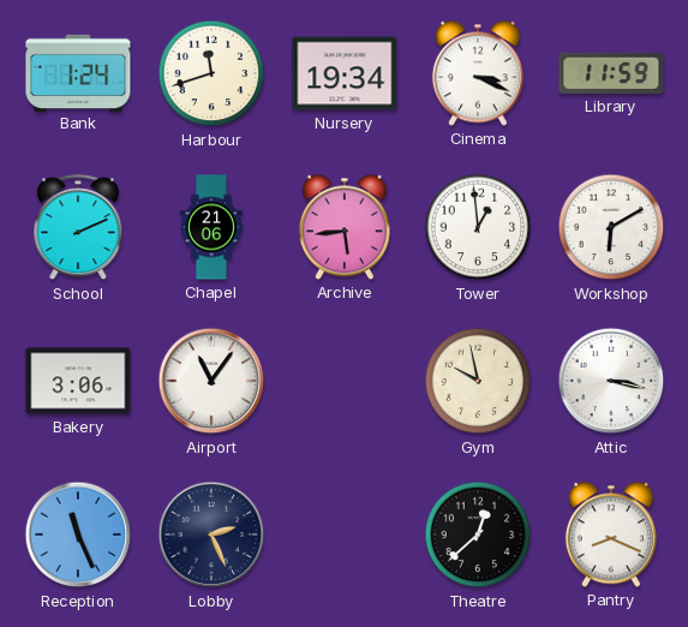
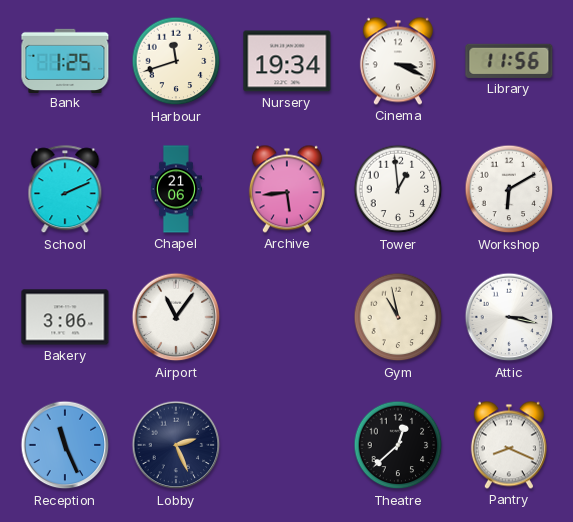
Bank: 1:24 -> 1:25 (65, 60)
Library: 11:59 -> 11:56 (509, 61)
Gym: 9:58 -> 10:58 (398, 317)
